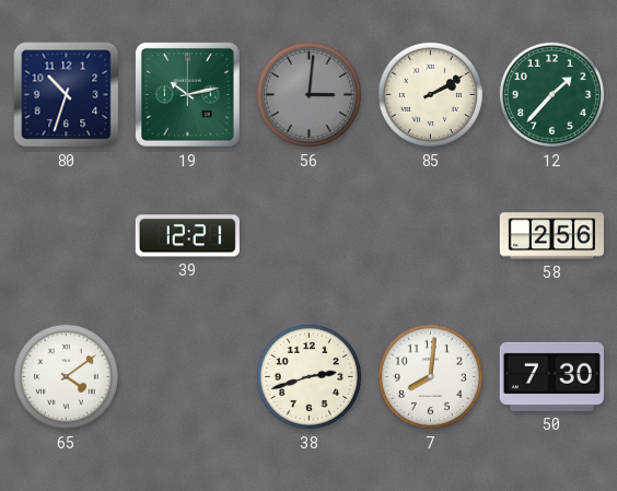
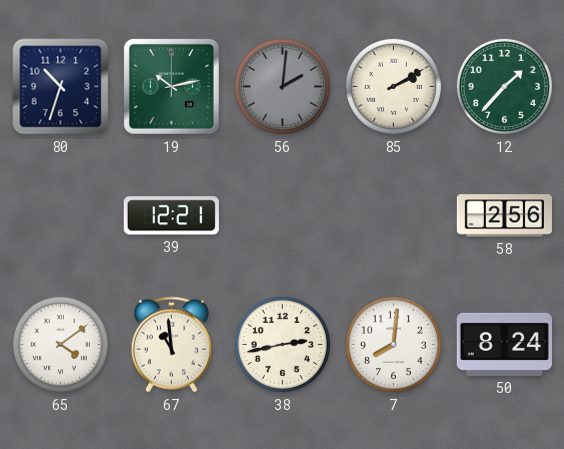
56: 3:01 -> 2:01 (282, 86)
67: none -> 10:59 (171, 345)
38: 2:42 -> 2:43 (282, 344)
50: 7:30 -> 8:24 (504, 344)
